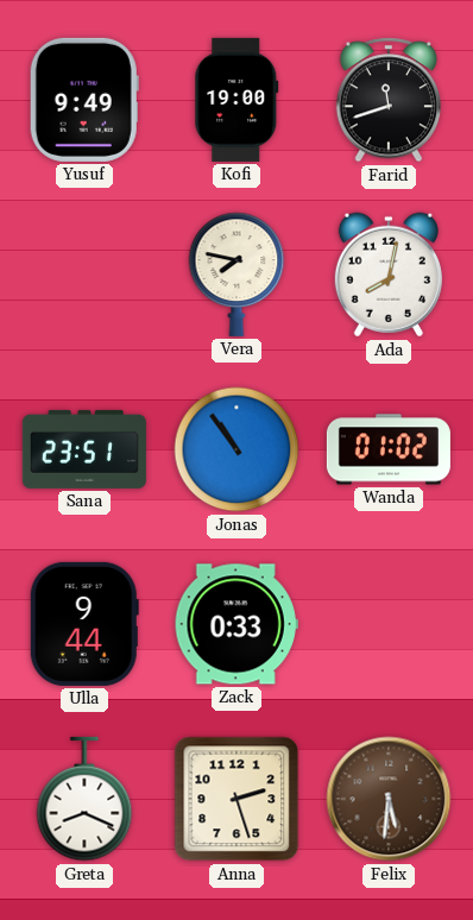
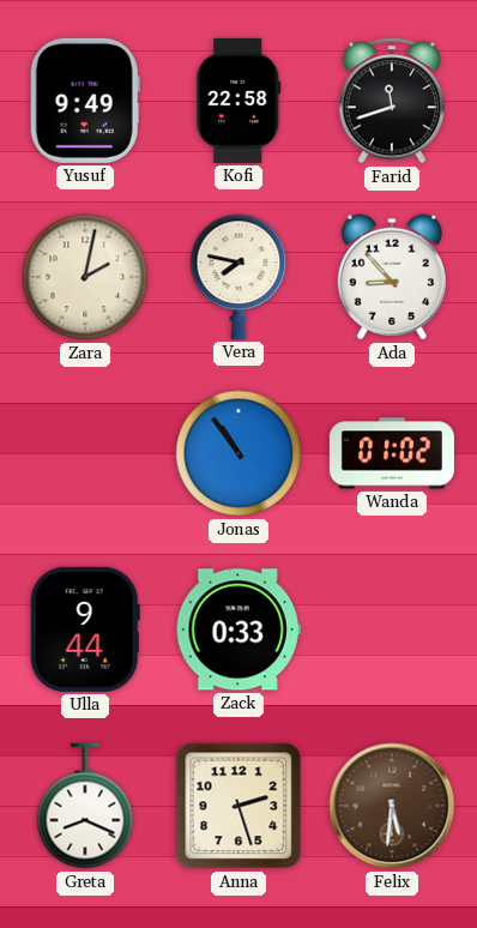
Kofi: 19:00 -> 22:58 (238, 101)
Zara: none -> 2:02 (85, 277)
Ada: 8:02 -> 8:53 (392, 277)
Sana: 23:51 -> none (84, 449)
